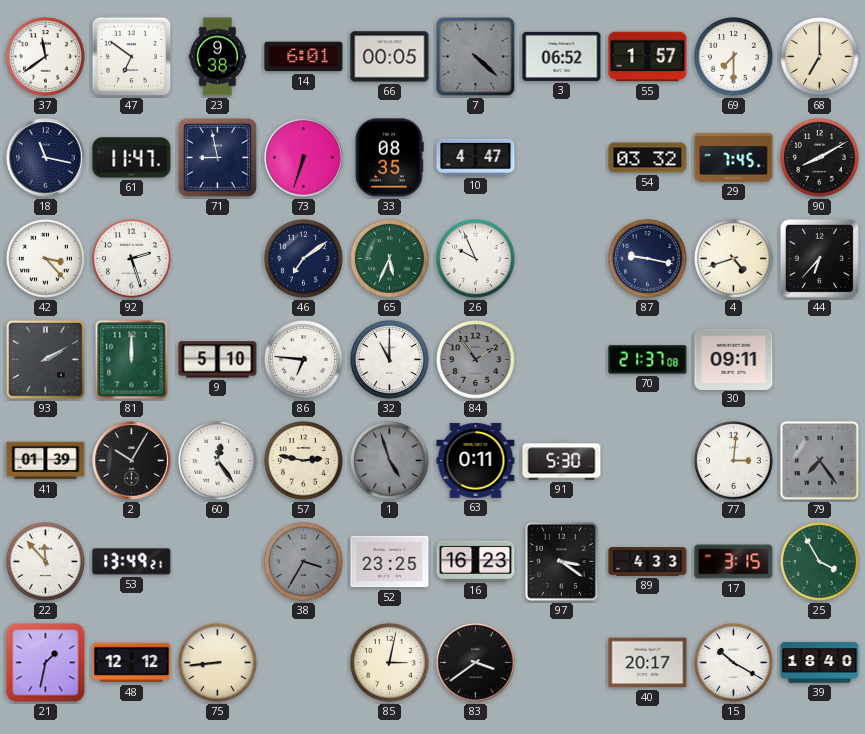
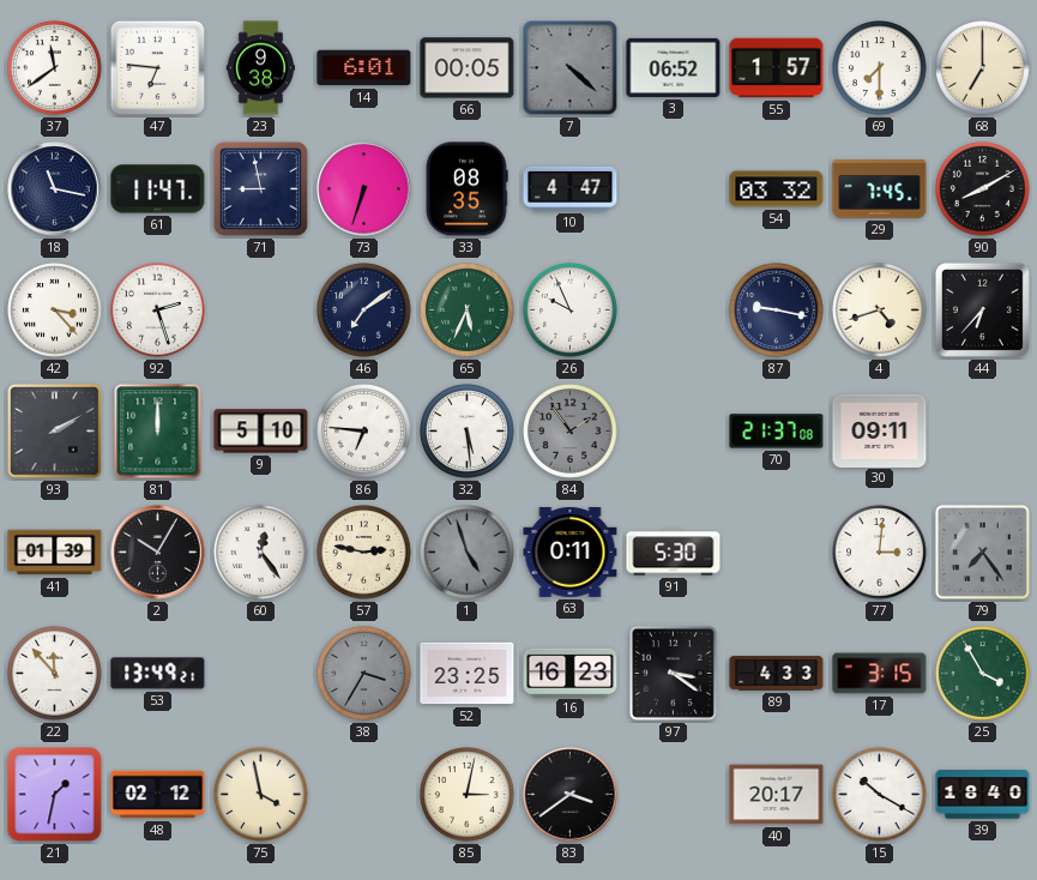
47: 6:51 -> 6:46 (158, 68)
32: 11:00 -> 5:29 (468, 432)
48: 12:12 -> 02:12 (158, 795)
75: 8:44 -> 3:58 (261, 795)
